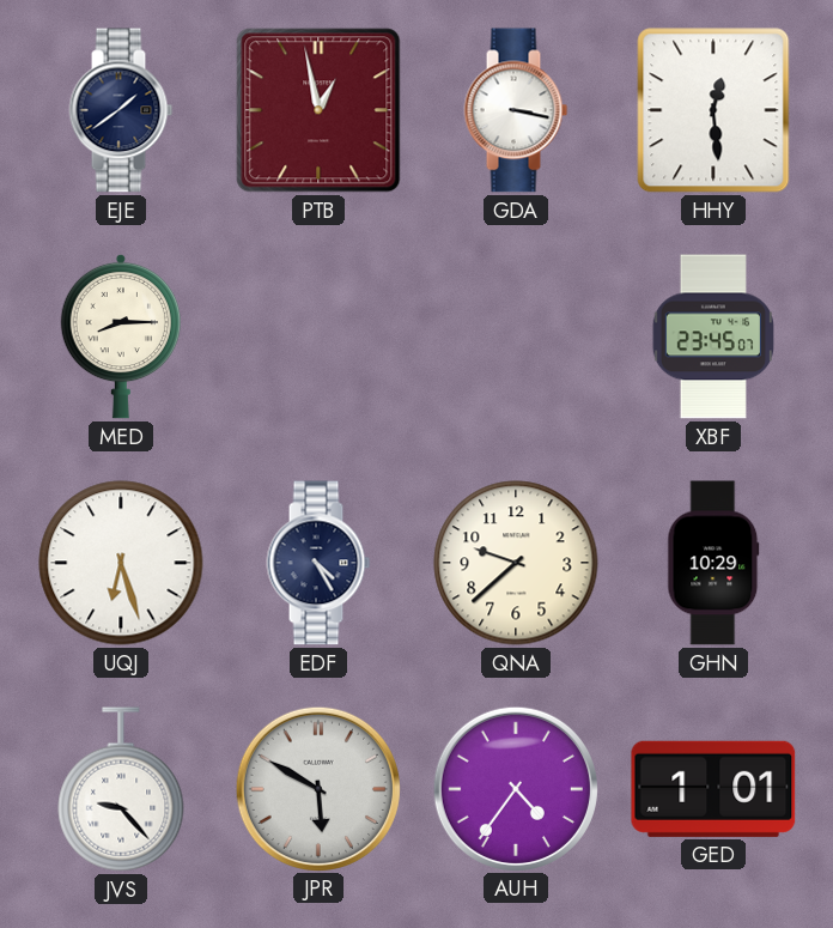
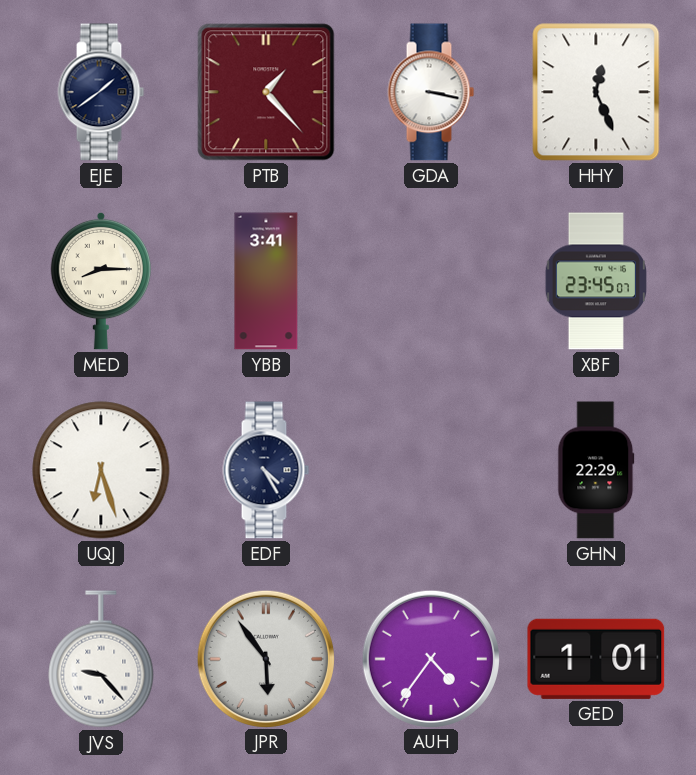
PTB: 12:58 -> 1:23 (266, 92)
HHY: 12:29 -> 12:26 (596, 92)
YBB: none -> 3:41 (266, 281)
QNA: 9:38 -> none (516, 563)
GHN: 10:29 -> 22:29 (596, 470)
JPR: 5:50 -> 5:54 (265, 658)
